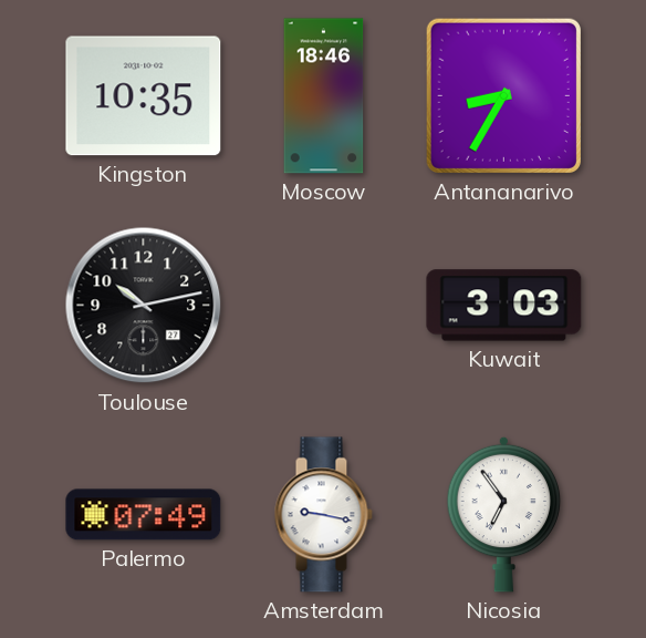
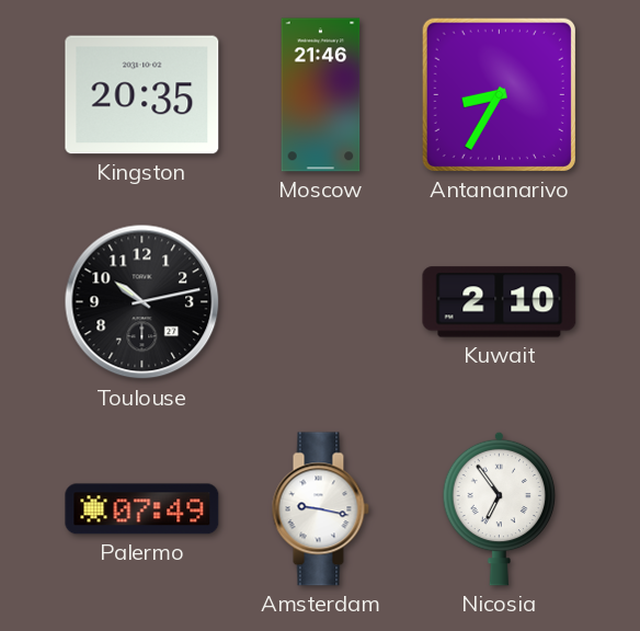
Kingston: 10:35 -> 20:35 (142, 95)
Moscow: 18:46 -> 21:46 (321, 95)
Kuwait: 3:03 -> 2:10 (500, 302)
